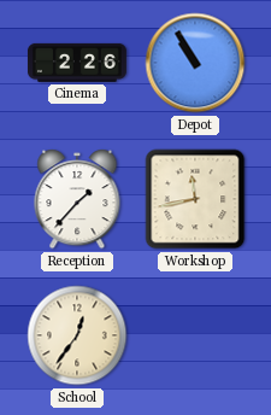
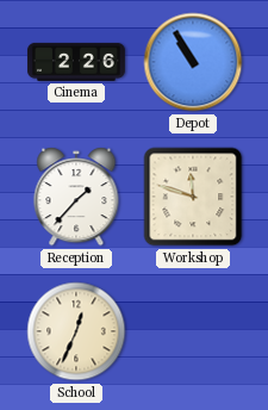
Workshop: 11:43 -> 11:48 (193, 197)
School: 12:36 -> 12:34 (76, 331)
